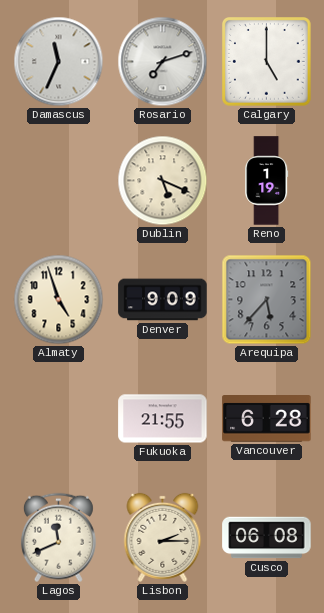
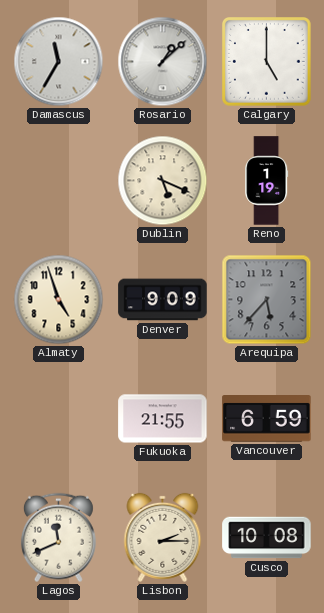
Damascus: 11:34 -> 11:35 (59, 62)
Rosario: 7:12 -> 1:08 (163, 62)
Vancouver: 6:28 -> 6:59 (267, 419)
Cusco: 06:08 -> 10:08 (267, 538)
